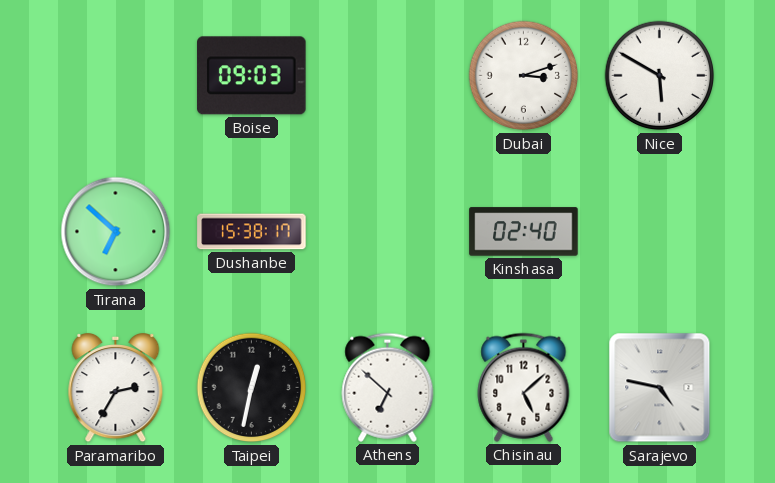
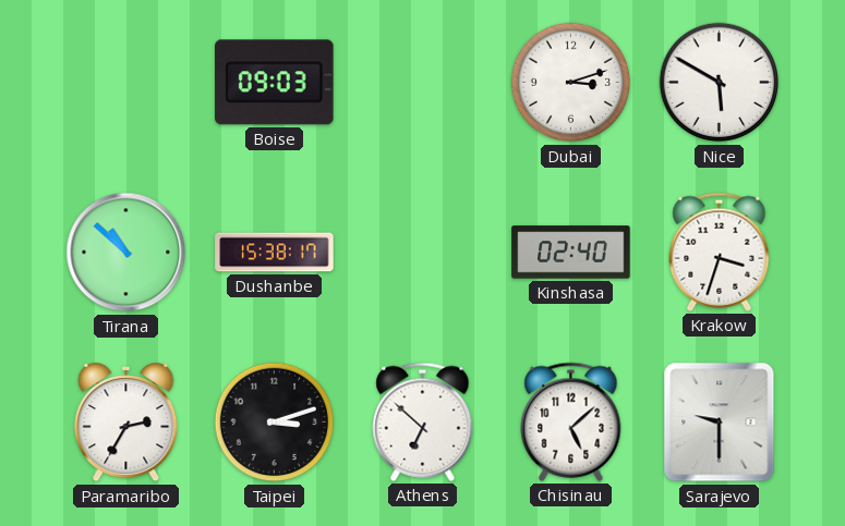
Tirana: 6:52 -> 10:52 (126, 253)
Krakow: none -> 3:33 (720, 252)
Taipei: 12:32 -> 3:12 (275, 423)
Sarajevo: 4:47 -> 9:30 (720, 423)
